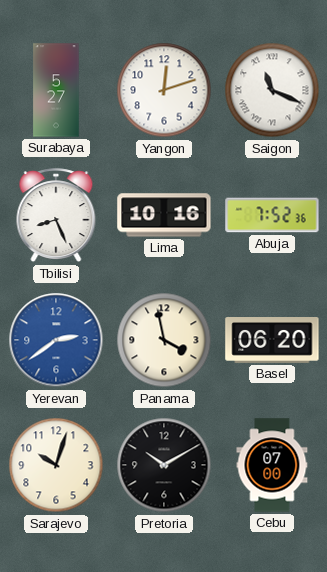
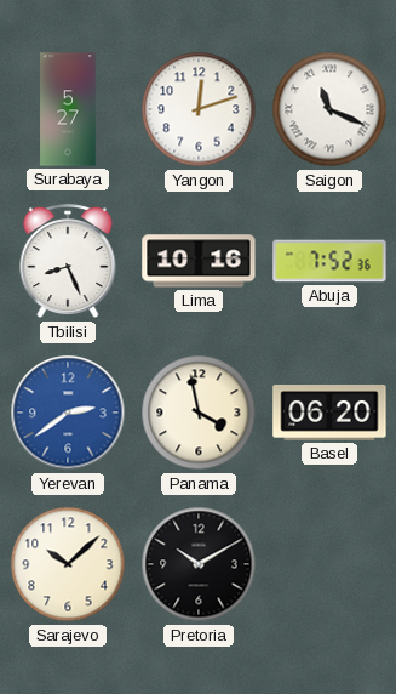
Sarajevo: 10:03 -> 10:08 (68, 564)
Cebu: 07:00 -> none (272, 465)
